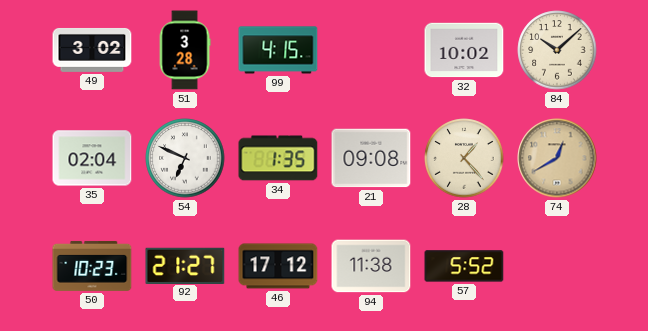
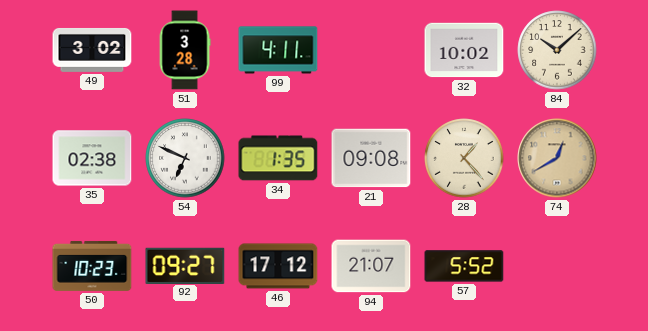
99: 4:15 -> 4:11 (278, 50)
35: 02:04 -> 02:38 (92, 158)
92: 21:27 -> 09:27 (185, 265)
94: 11:38 -> 21:07 (371, 266)
